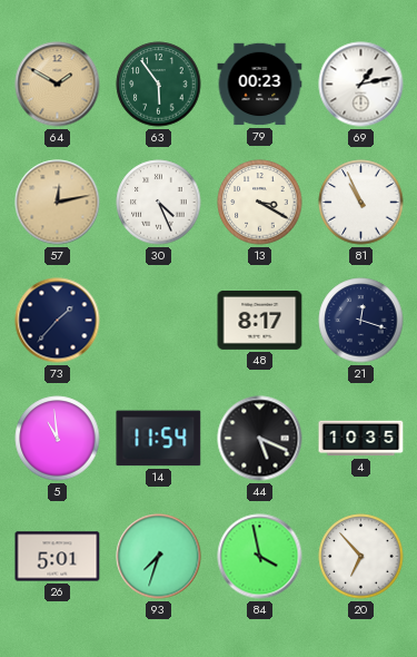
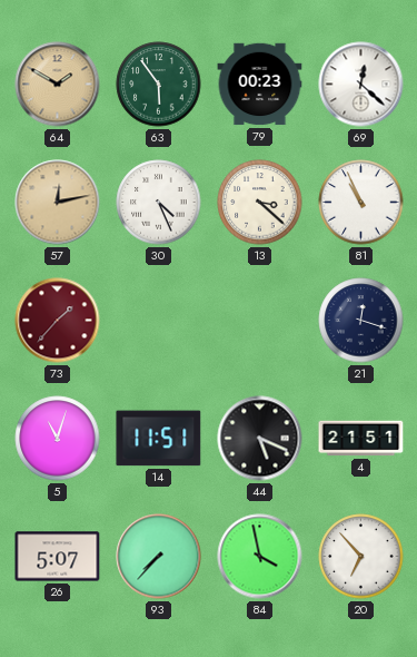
69: 1:13 -> 12:22 (361, 85)
13: 3:20 -> 3:22 (260, 203)
73 dial: navy -> burgundy (58, 321)
48: 8:17 -> none (260, 321)
5: 10:59 -> 11:03 (58, 439)
14: 11:54 -> 11:51 (159, 439)
4: 10:35 -> 21:51 (361, 439)
26: 5:01 -> 5:07 (58, 557)
93: 7:33 -> 7:37 (159, 557)
